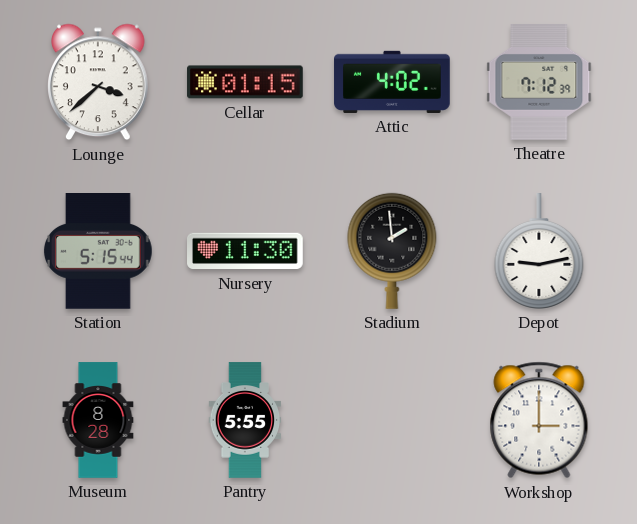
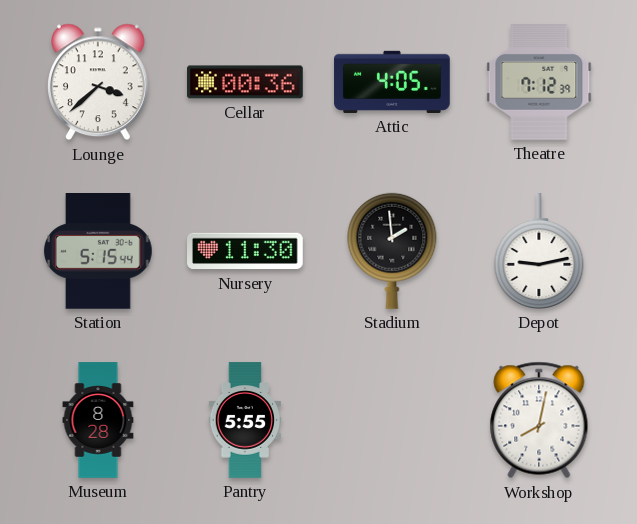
Cellar: 01:15 -> 00:36 (245, 82)
Attic: 4:02 -> 4:05 (392, 82)
Workshop: 3:00 -> 8:02 (539, 420)
